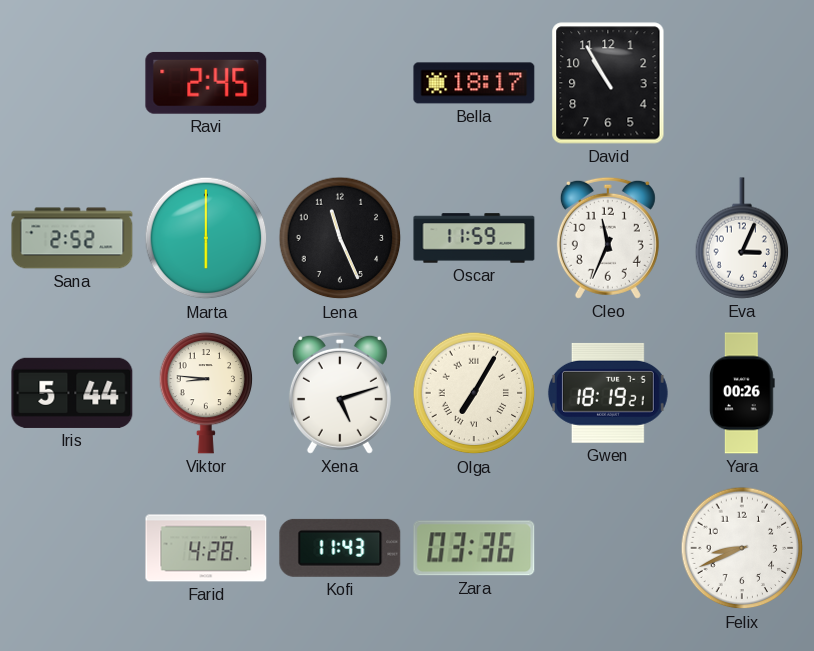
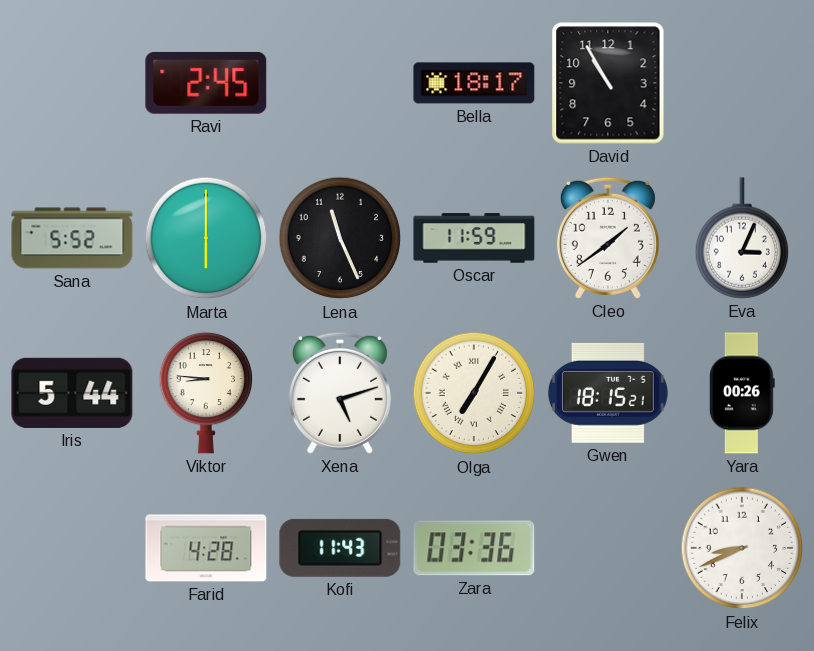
Sana: 2:52 -> 5:52 (72, 238)
Cleo: 11:34 -> 1:39 (608, 238)
Gwen: 18:19 -> 18:15 (608, 393)
